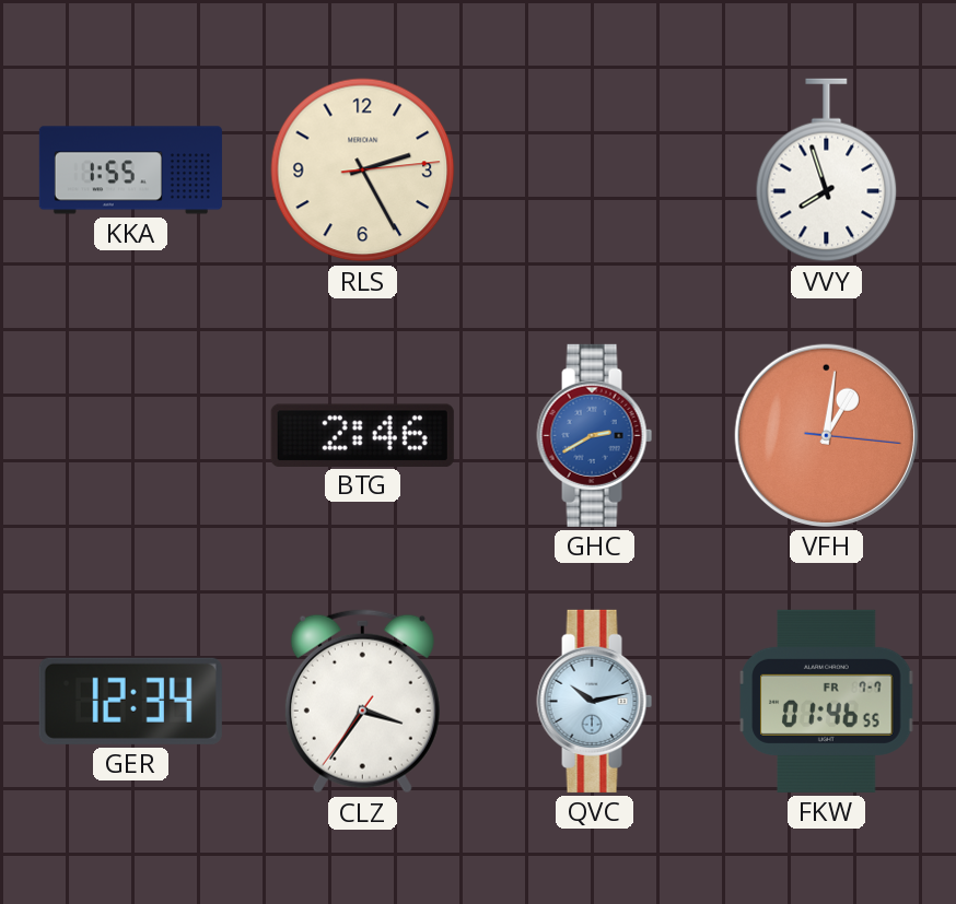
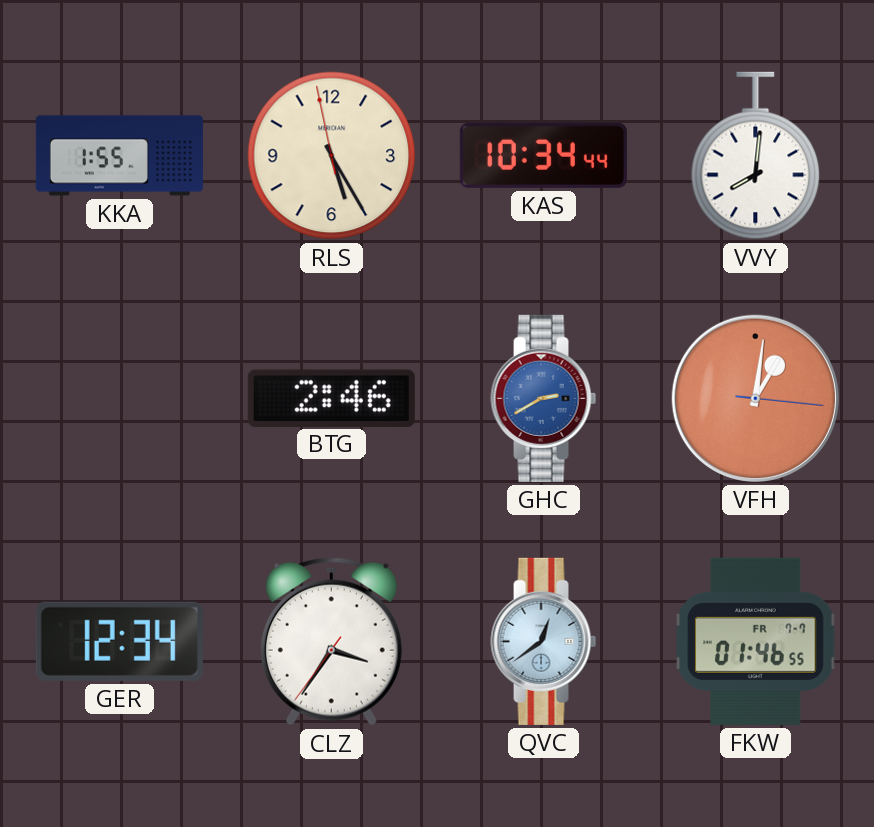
RLS: 2:25 -> 5:24 (332, 156)
KAS: none -> 10:34 (543, 155)
VVY: 7:57 -> 8:01 (756, 156)
QVC: 10:13 -> 12:39 (544, 641)
